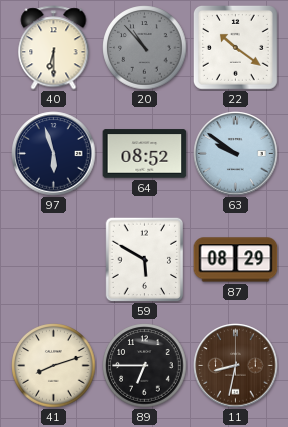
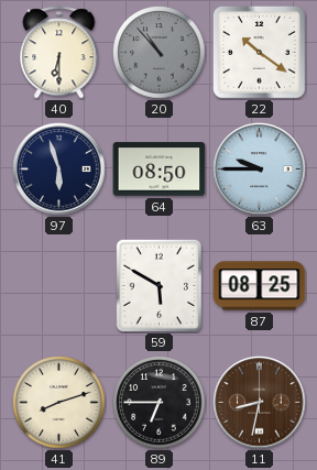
64: 08:52 -> 08:50 (160, 170)
63: 9:51 -> 9:45 (260, 170)
87: 08:29 -> 08:25 (260, 286)
